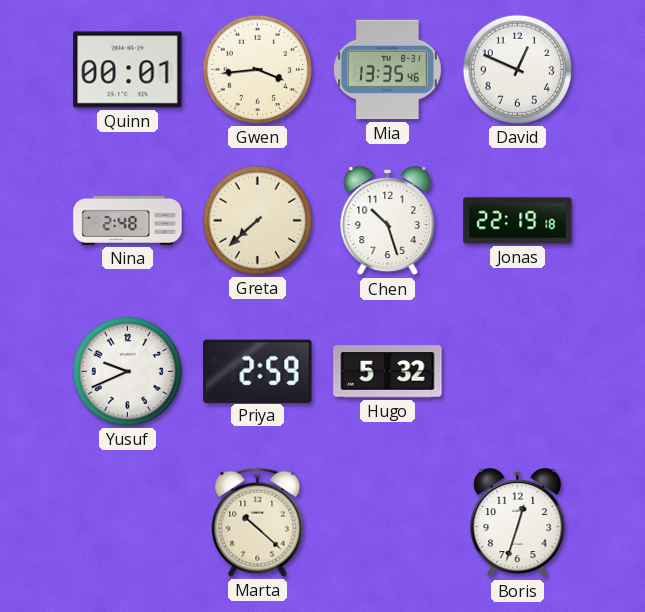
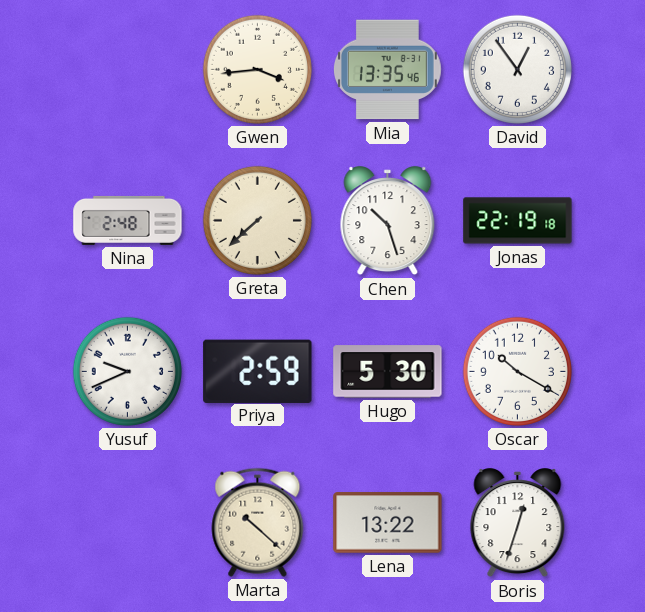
Quinn: 00:01 -> none (128, 70)
David: 12:49 -> 12:54 (517, 69)
Hugo: 5:32 -> 5:30 (388, 372)
Oscar: none -> 10:20 (517, 371)
Lena: none -> 13:22 (388, 523)
